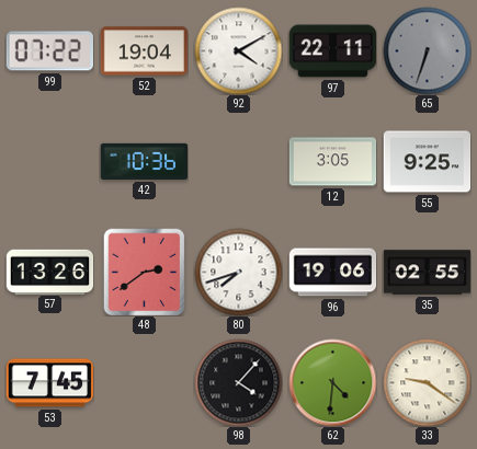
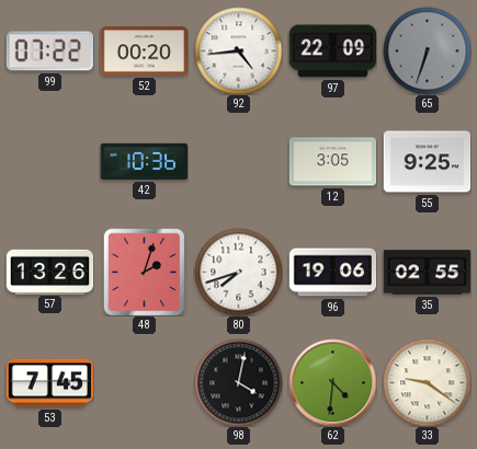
52: 19:04 -> 00:20 (144, 51)
92: 4:10 -> 4:44 (238, 50)
97: 22:11 -> 22:09 (332, 51)
48: 2:39 -> 2:03 (145, 272)
98: 4:07 -> 4:02 (238, 382)
